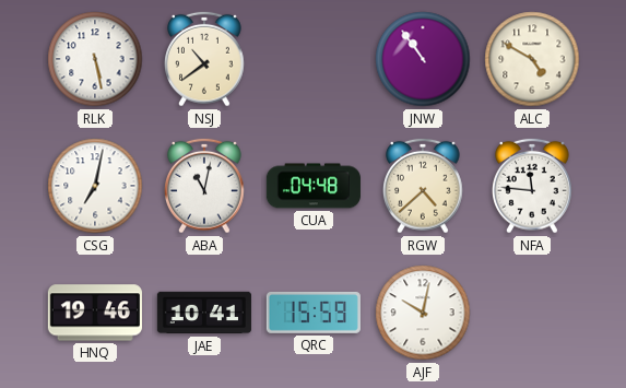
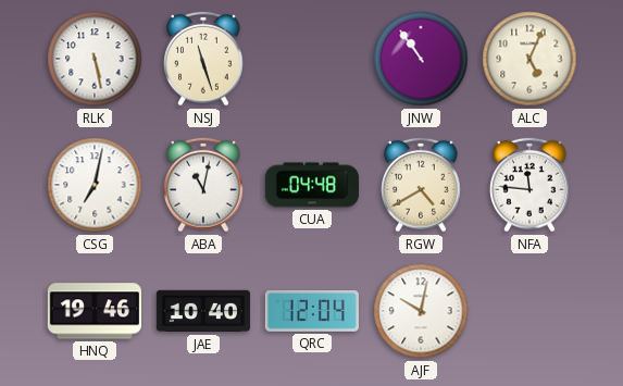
NSJ: 10:39 -> 11:27 (204, 59)
ALC: 4:50 -> 5:04 (529, 59)
RGW: 4:38 -> 4:40 (422, 185)
JAE: 10:41 -> 10:40 (203, 311)
QRC: 15:59 -> 12:04 (312, 311)
